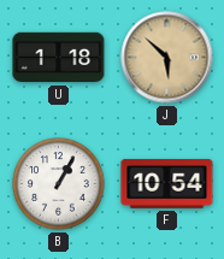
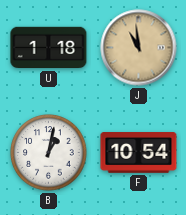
J: 5:52 -> 10:59 (139, 48)
B: 1:05 -> 1:02 (49, 153)
